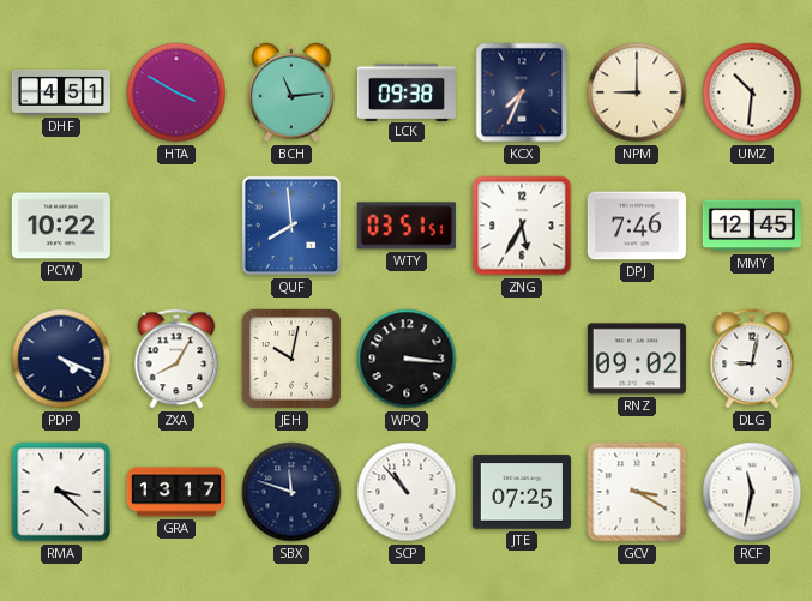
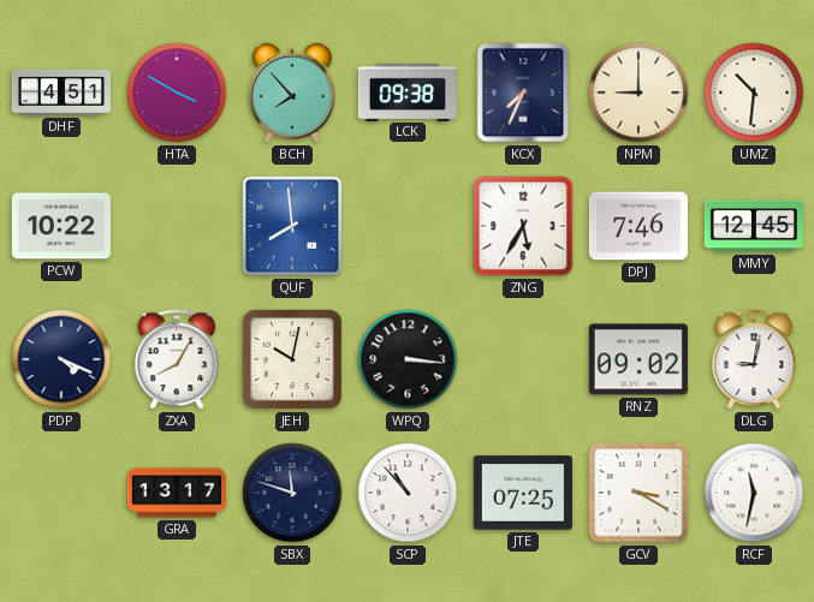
BCH: 11:14 -> 7:53 (292, 93)
WTY: 03:51 -> none (407, 226)
RMA: 3:22 -> none (61, 492)
